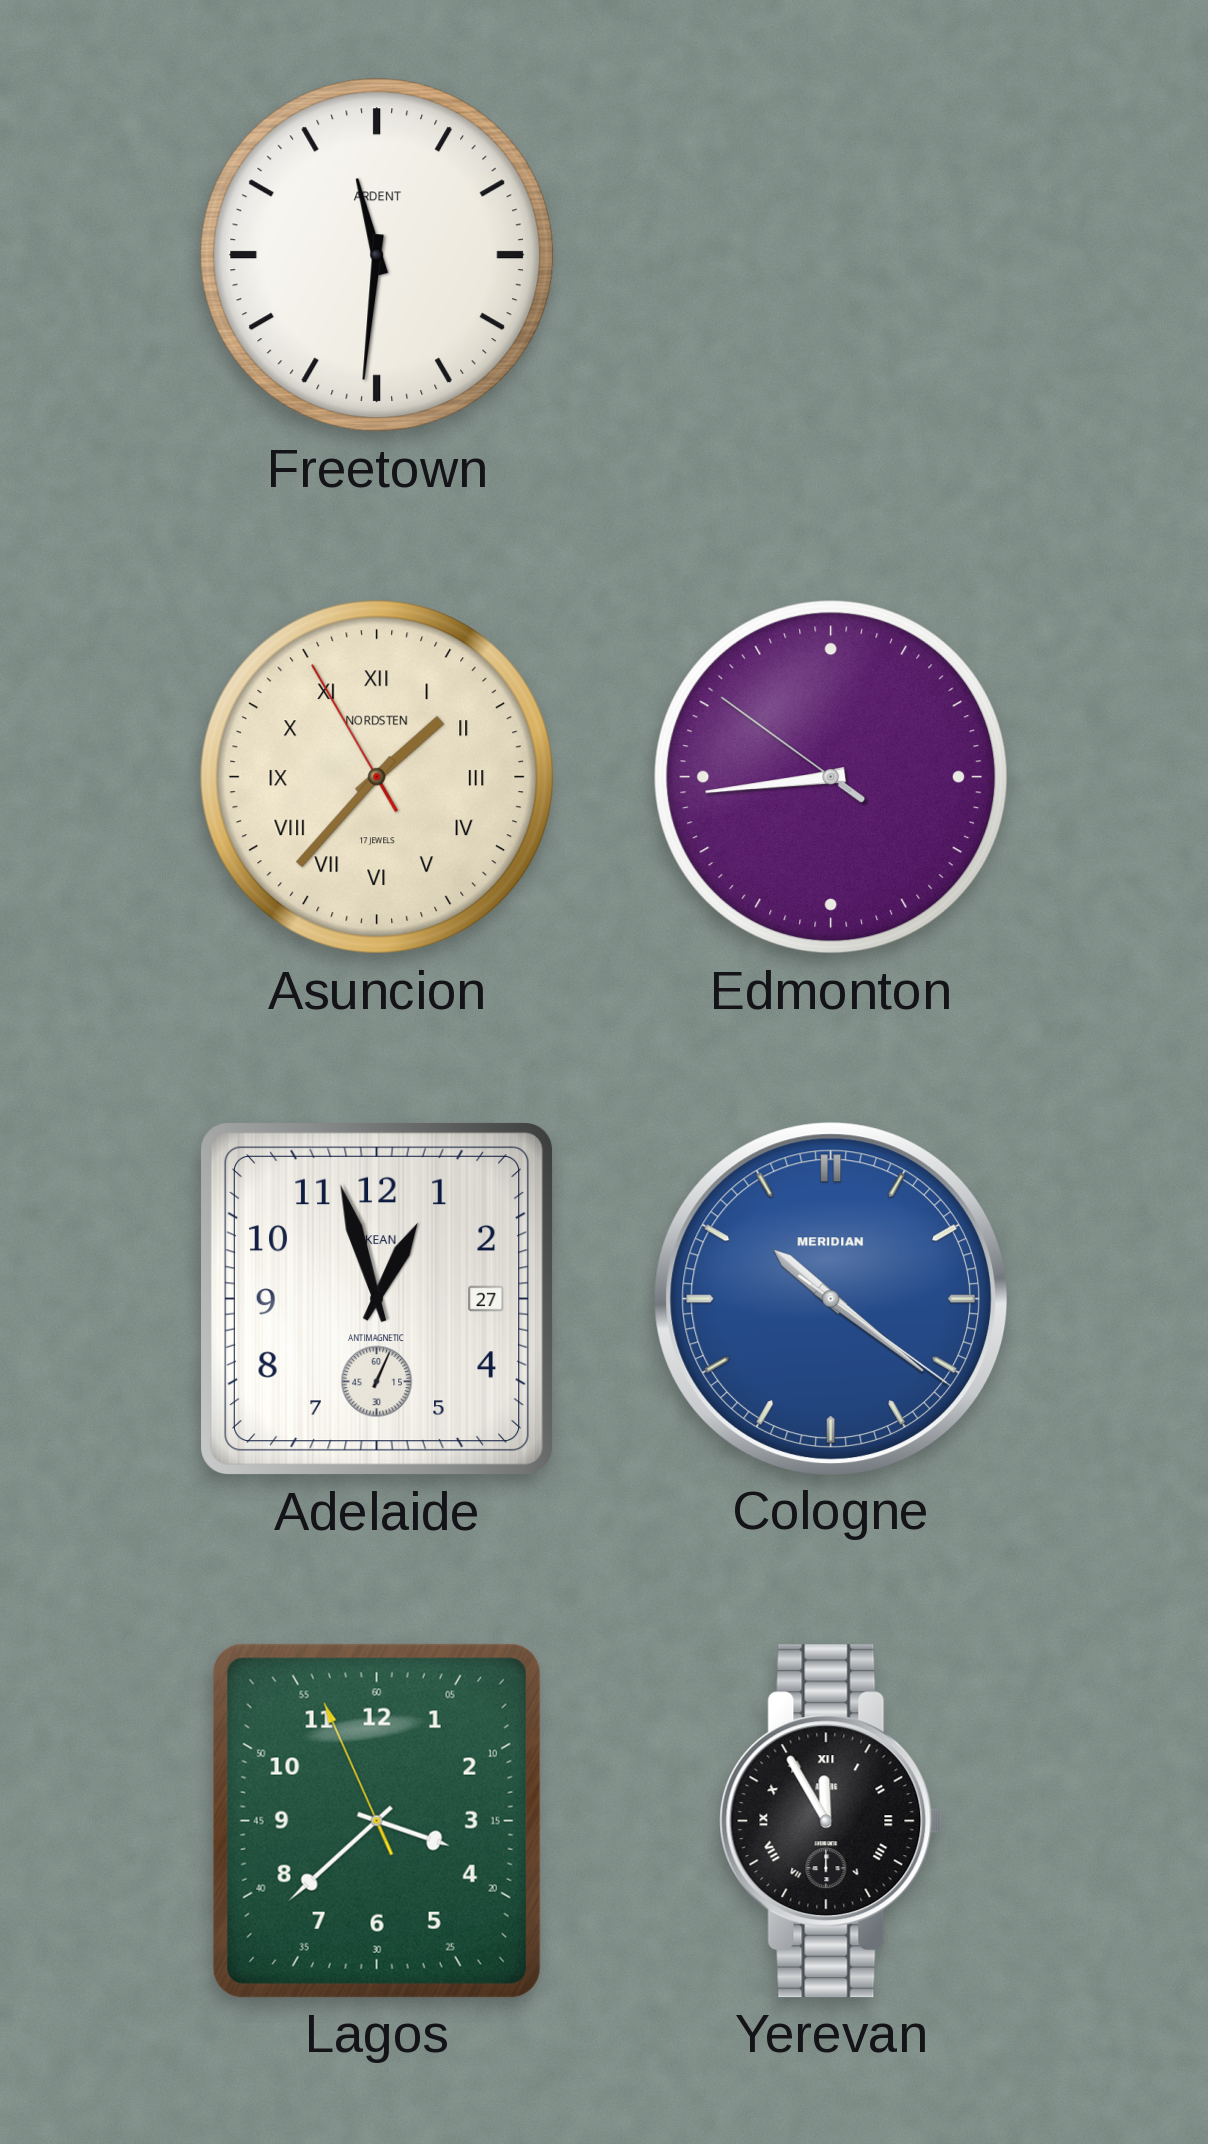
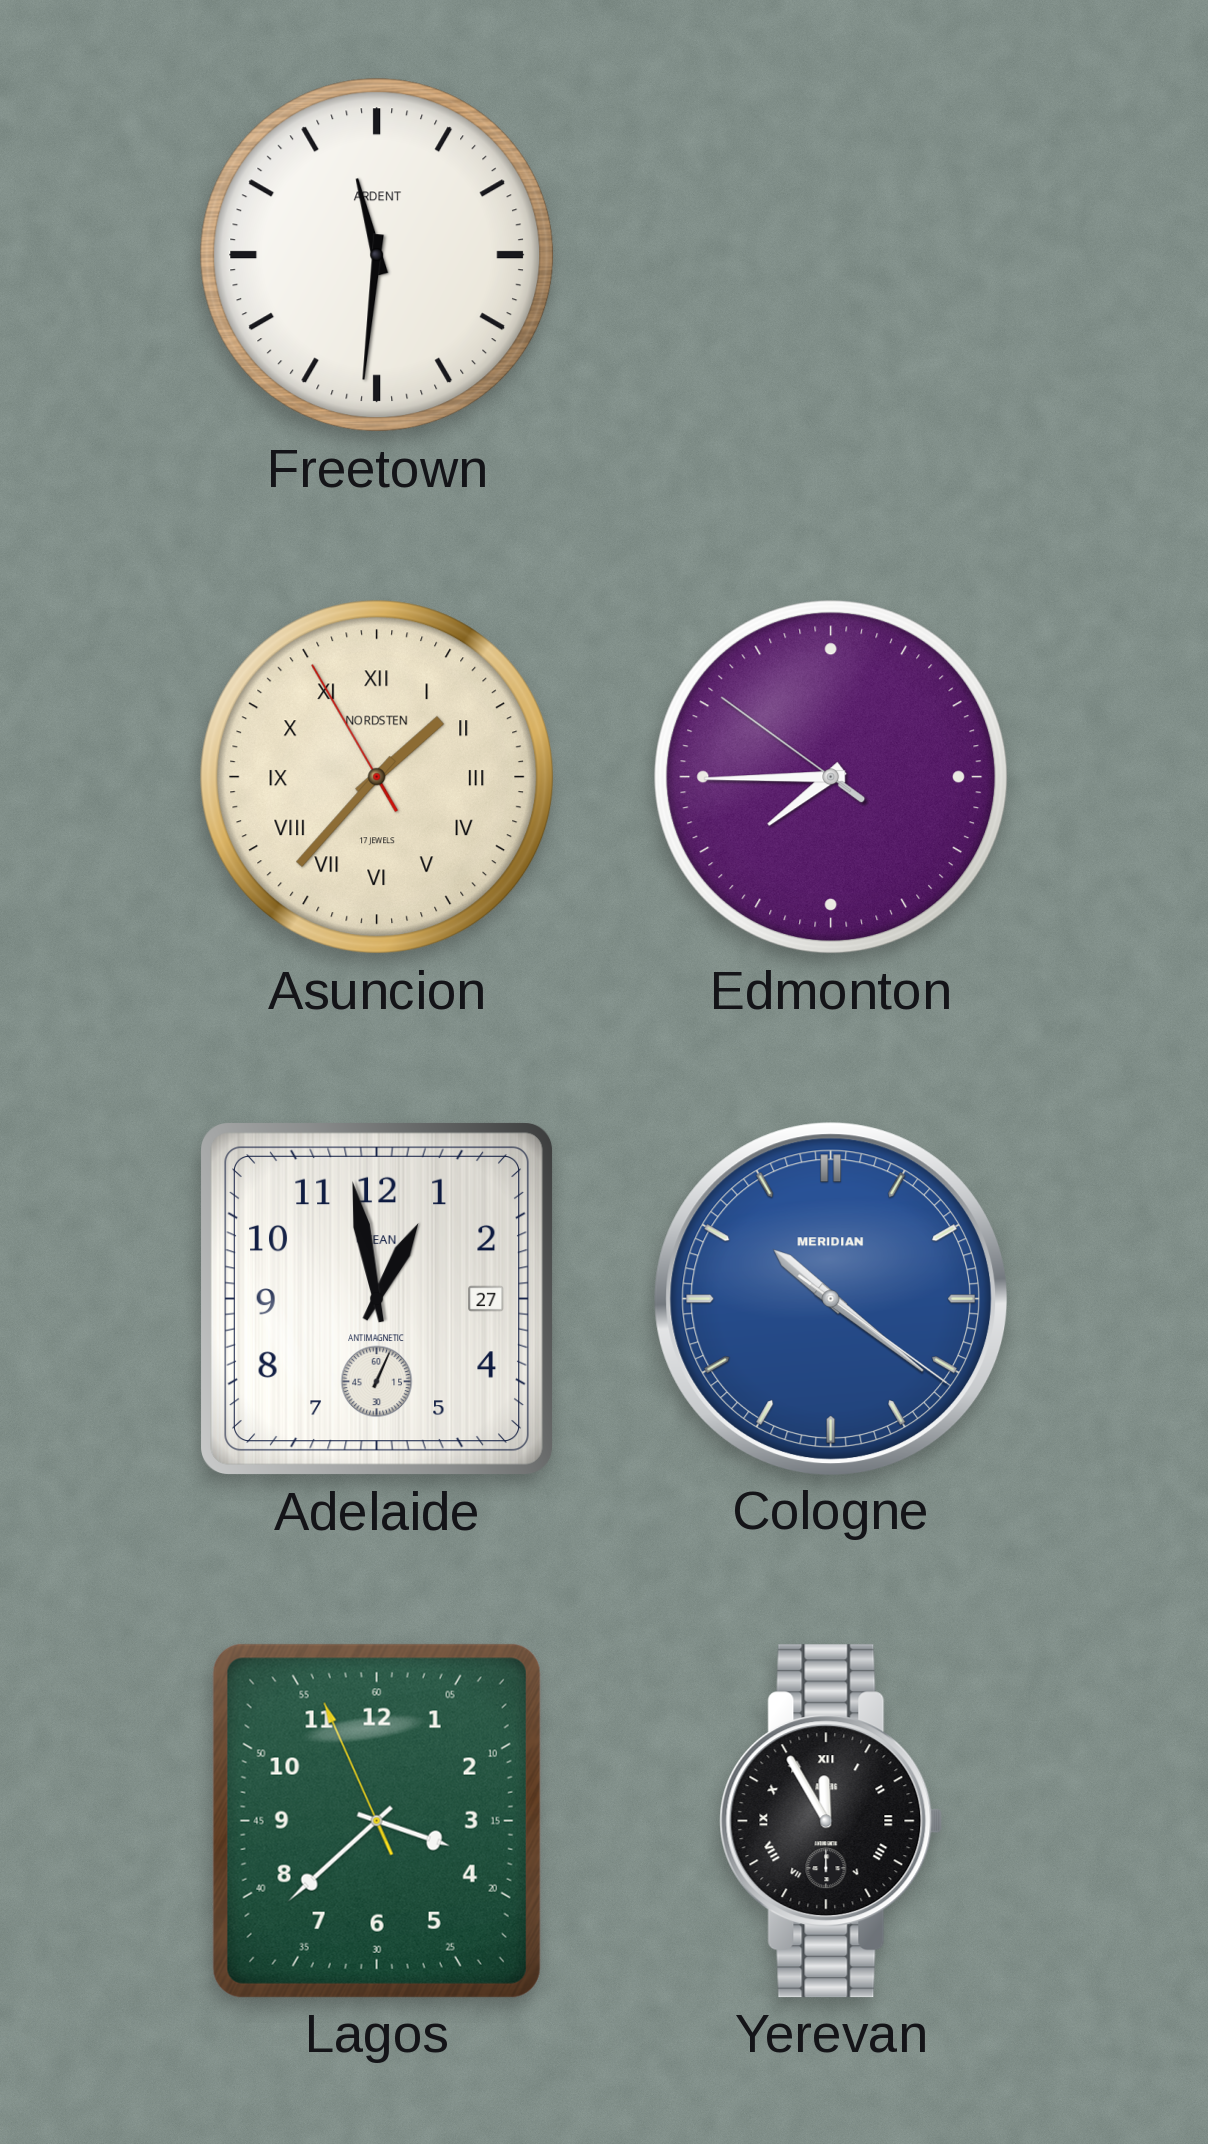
Edmonton: 8:43 -> 7:44 (831, 777)
Adelaide: 12:57 -> 12:58 (378, 1300)
